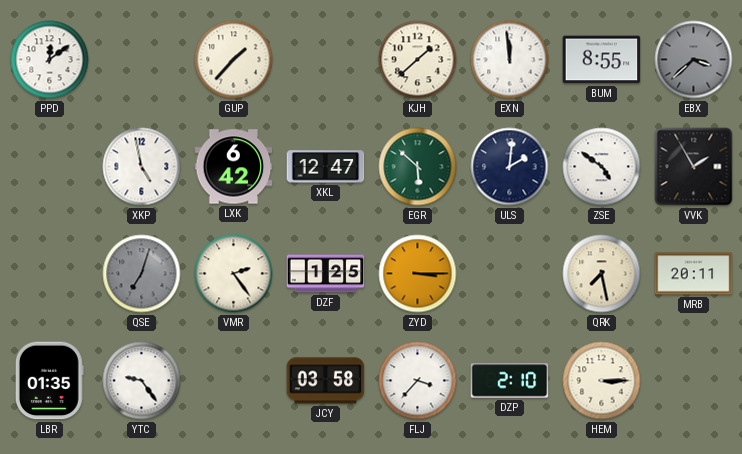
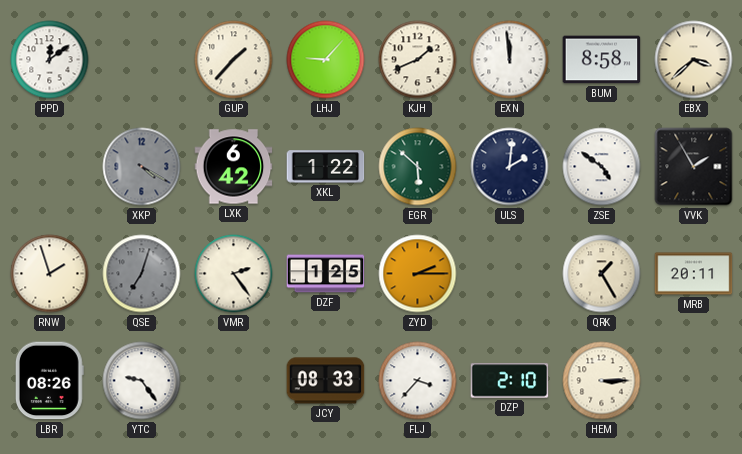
LHJ: none -> 9:07 (326, 60)
KJH: 1:38 -> 1:41 (418, 60)
BUM: 8:55 -> 8:58 (602, 60)
EBX dial: grey -> cream (694, 60)
XKP: 4:58 -> 4:20 (142, 167)
XKP dial: white -> grey (142, 167)
XKL: 12:47 -> 1:22 (326, 167)
RNW: none -> 1:57 (50, 274)
ZYD: 3:15 -> 2:15 (418, 274)
QRK: 7:28 -> 1:25 (602, 274)
LBR: 01:35 -> 08:26 (49, 381)
JCY: 03:58 -> 08:33 (326, 381)
